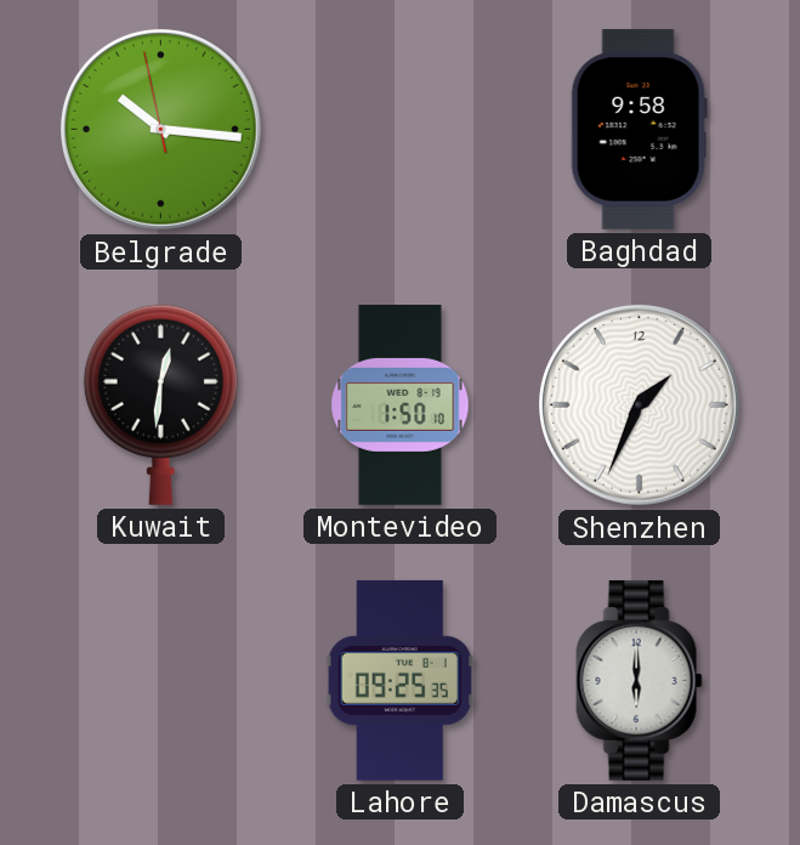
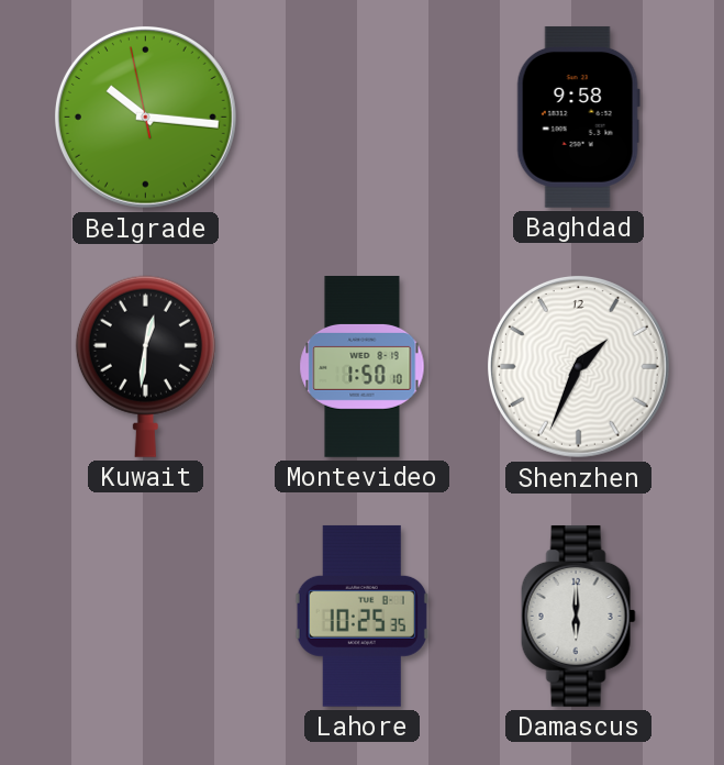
Lahore: 09:25 -> 10:25 (361, 616)
